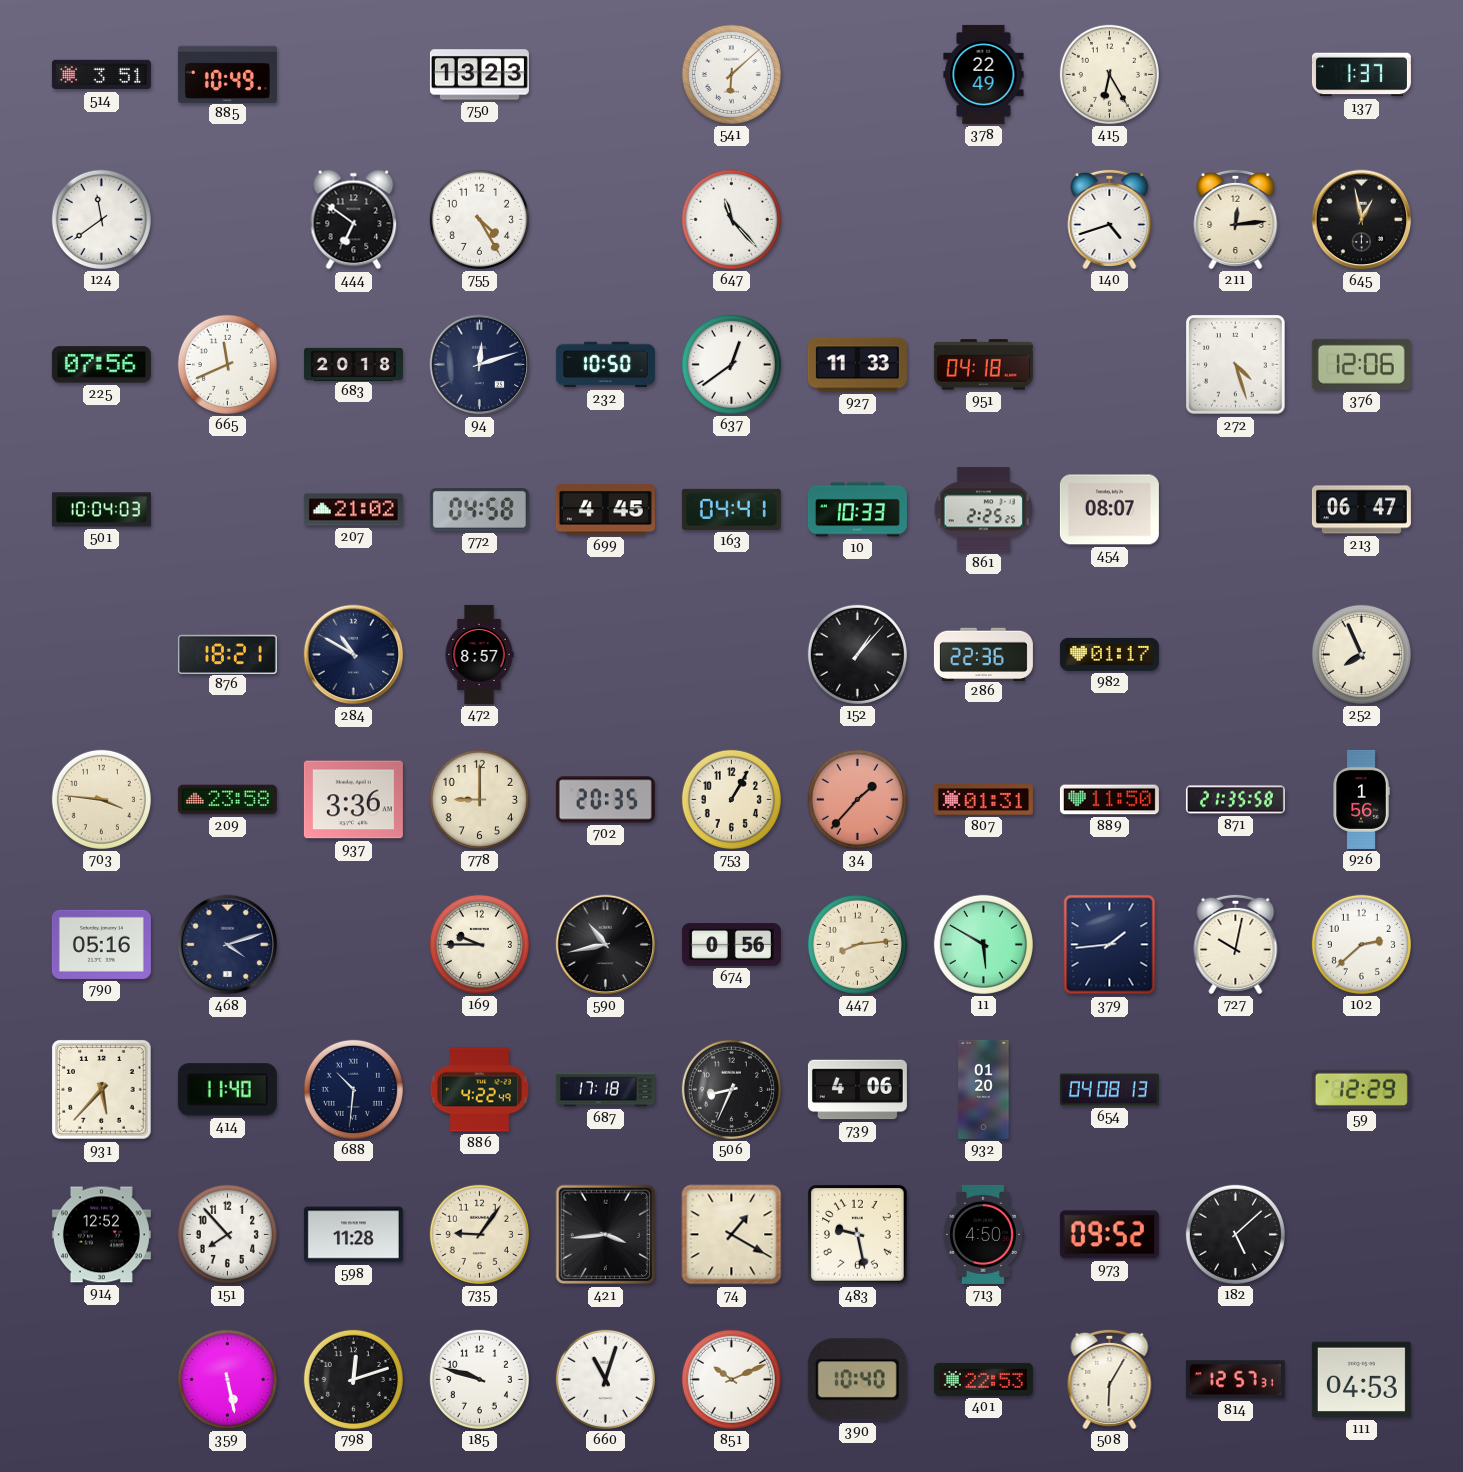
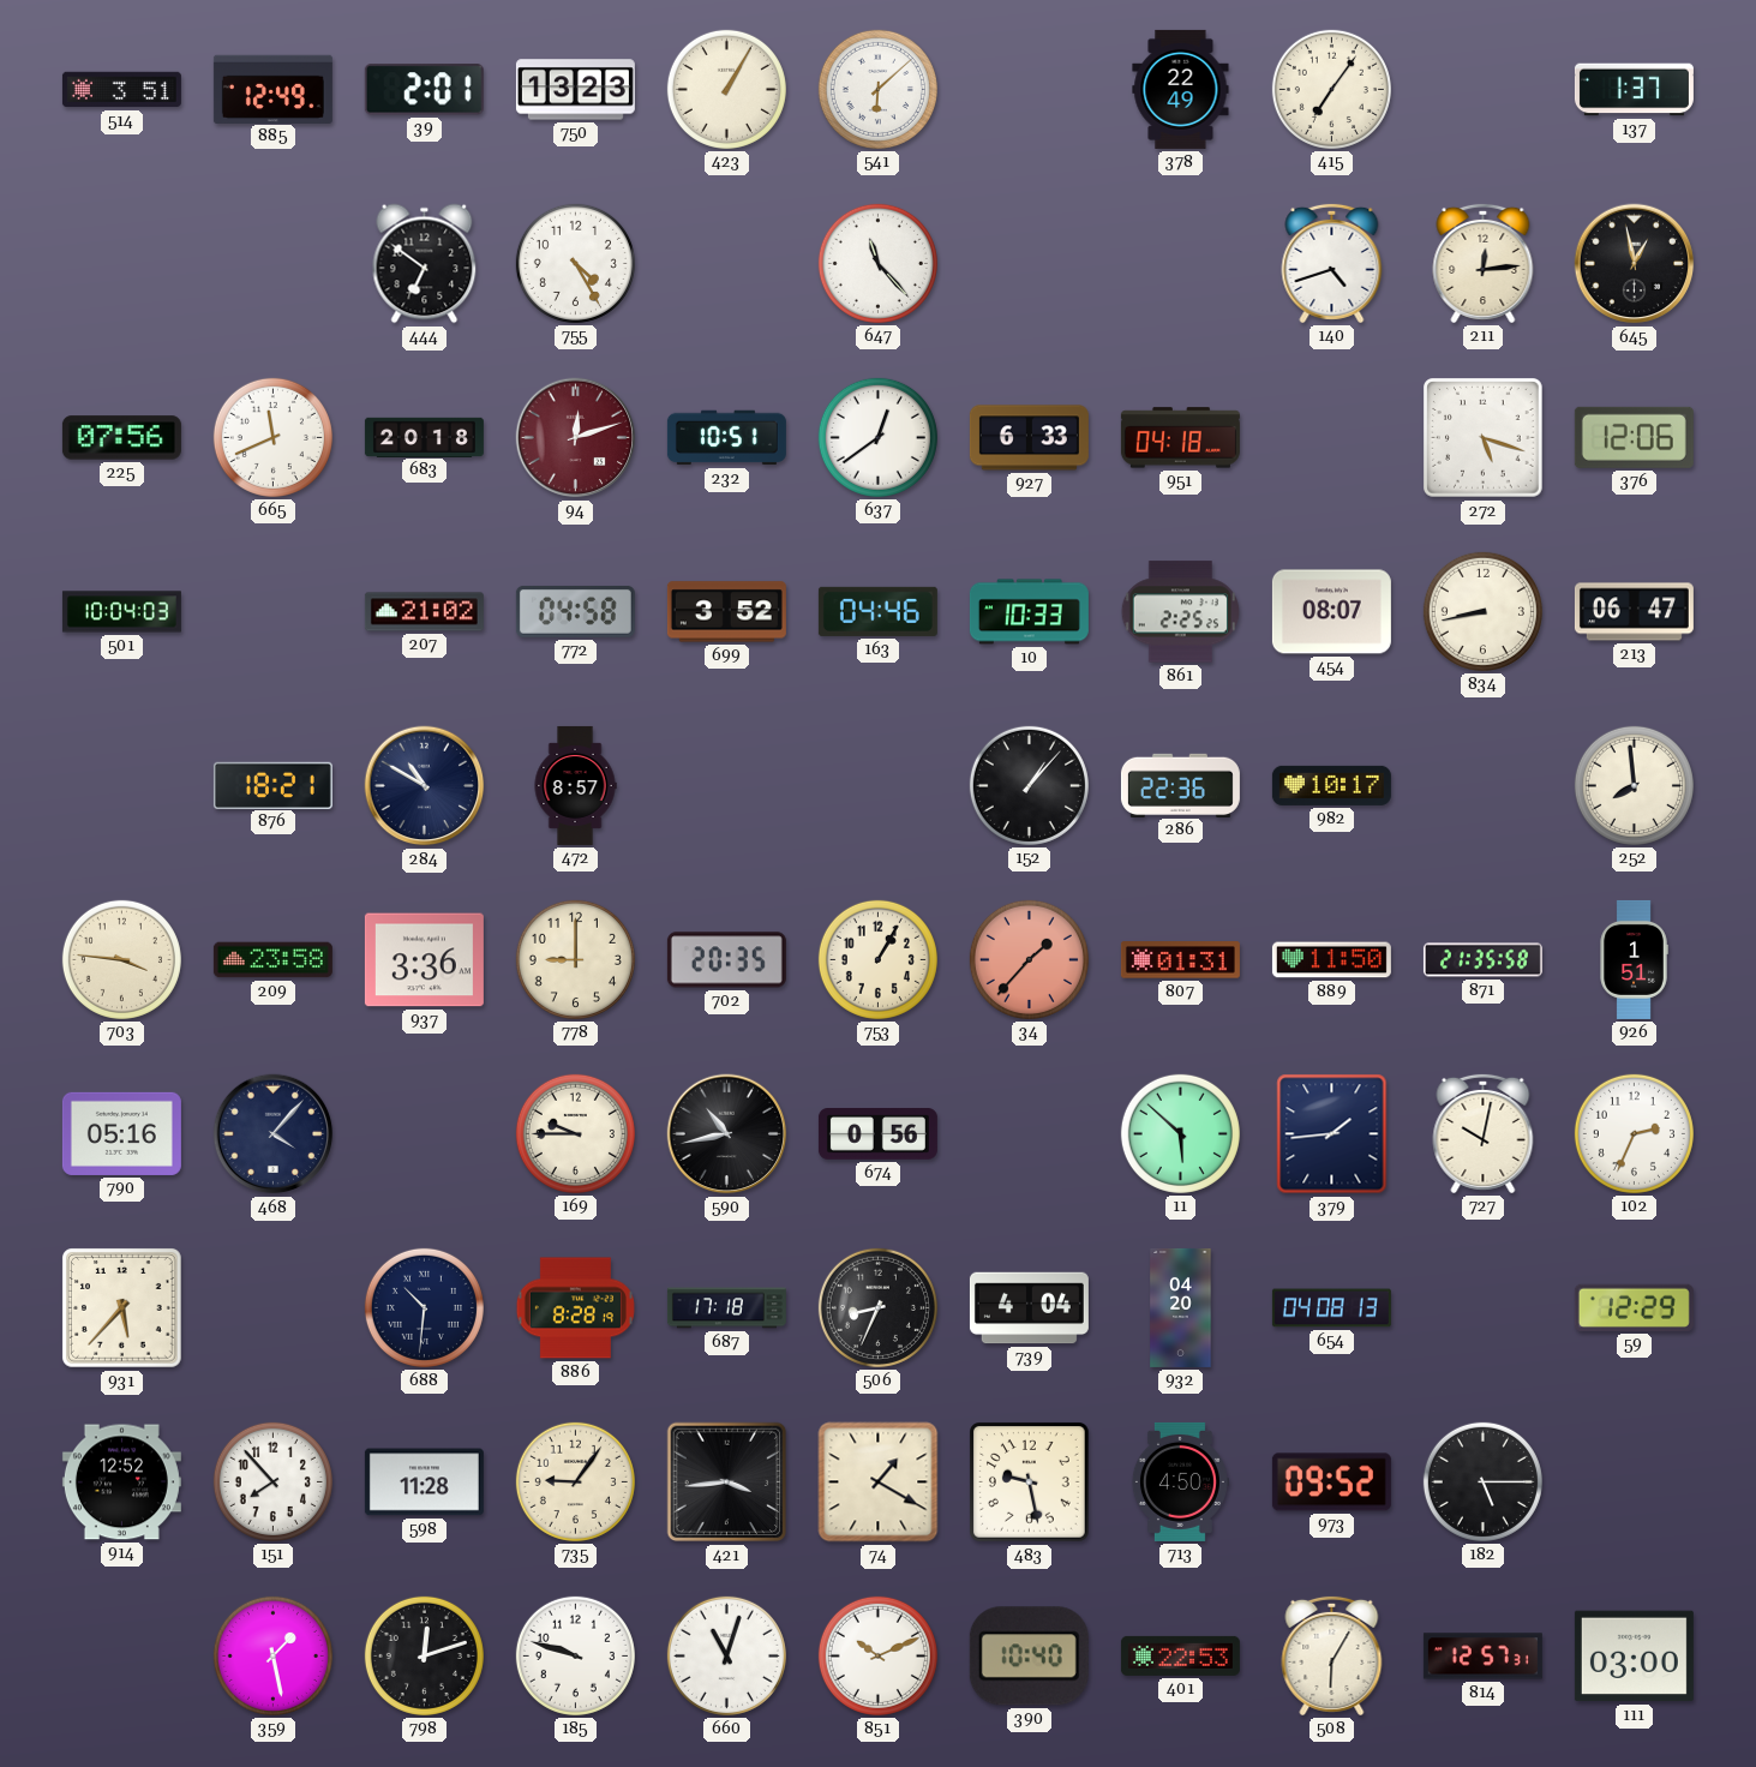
885: 10:49 -> 12:49 (272, 89)
39: none -> 2:01 (424, 90)
423: none -> 1:05 (726, 89)
415: 6:25 -> 7:06 (1331, 89)
124: 11:39 -> none (101, 219)
94 dial: navy -> burgundy (576, 438)
232: 10:50 -> 10:51 (726, 438)
927: 11:33 -> 6:33 (1029, 438)
272: 4:27 -> 5:18 (1484, 438)
699: 4:45 -> 3:52 (726, 612)
163: 04:41 -> 04:46 (877, 611)
834: none -> 8:43 (1482, 611)
982: 01:17 -> 10:17 (1331, 785)
252: 7:56 -> 7:59 (1634, 785)
926: 1:56 -> 1:51 (1634, 959)
468: 4:12 -> 4:07 (274, 1134)
447: 8:14 -> none (857, 944)
11: 5:50 -> 5:52 (1180, 1133)
102: 2:38 -> 2:34 (1634, 1133)
414: 11:40 -> none (227, 1090)
886: 4:22 -> 8:28 (575, 1308)
739: 4:06 -> 4:04 (1029, 1308)
932: 01:20 -> 04:20 (1181, 1307)
182: 5:08 -> 5:15 (1482, 1481)
359: 5:28 -> 1:28 (272, 1655)
111: 04:53 -> 03:00 (1634, 1657)
